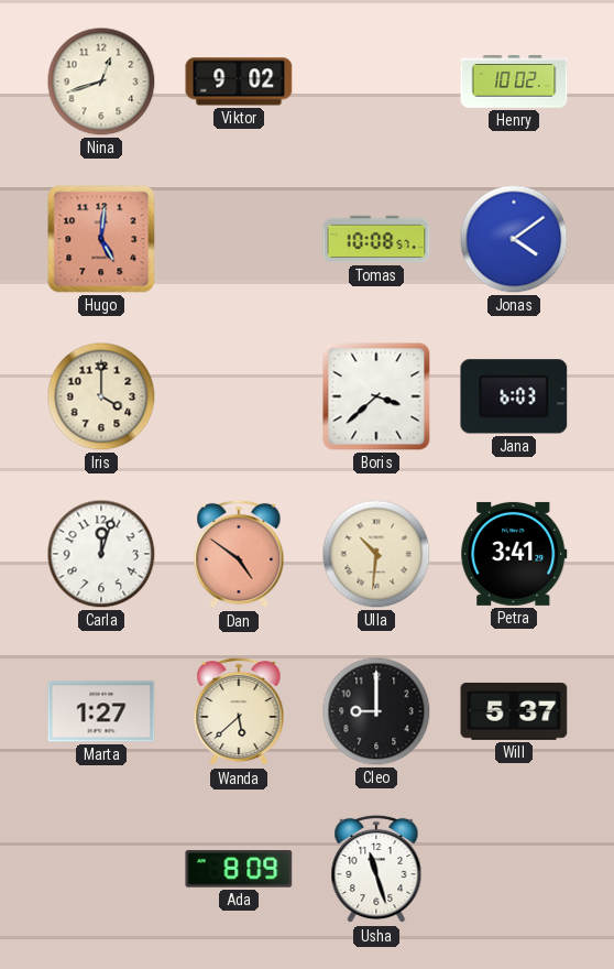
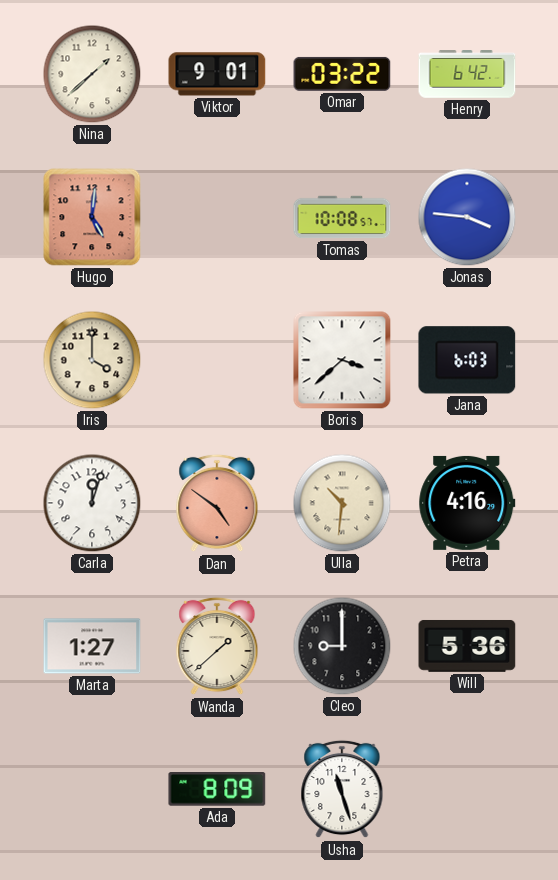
Nina: 12:42 -> 1:38 (92, 74)
Viktor: 9:02 -> 9:01 (217, 74)
Omar: none -> 03:22 (342, 74)
Henry: 10:02 -> 6:42 (467, 74)
Jonas: 4:09 -> 3:46 (467, 217)
Petra: 3:41 -> 4:16 (467, 503)
Wanda: 5:38 -> 1:38 (217, 646)
Will: 5:37 -> 5:36 (467, 646)
